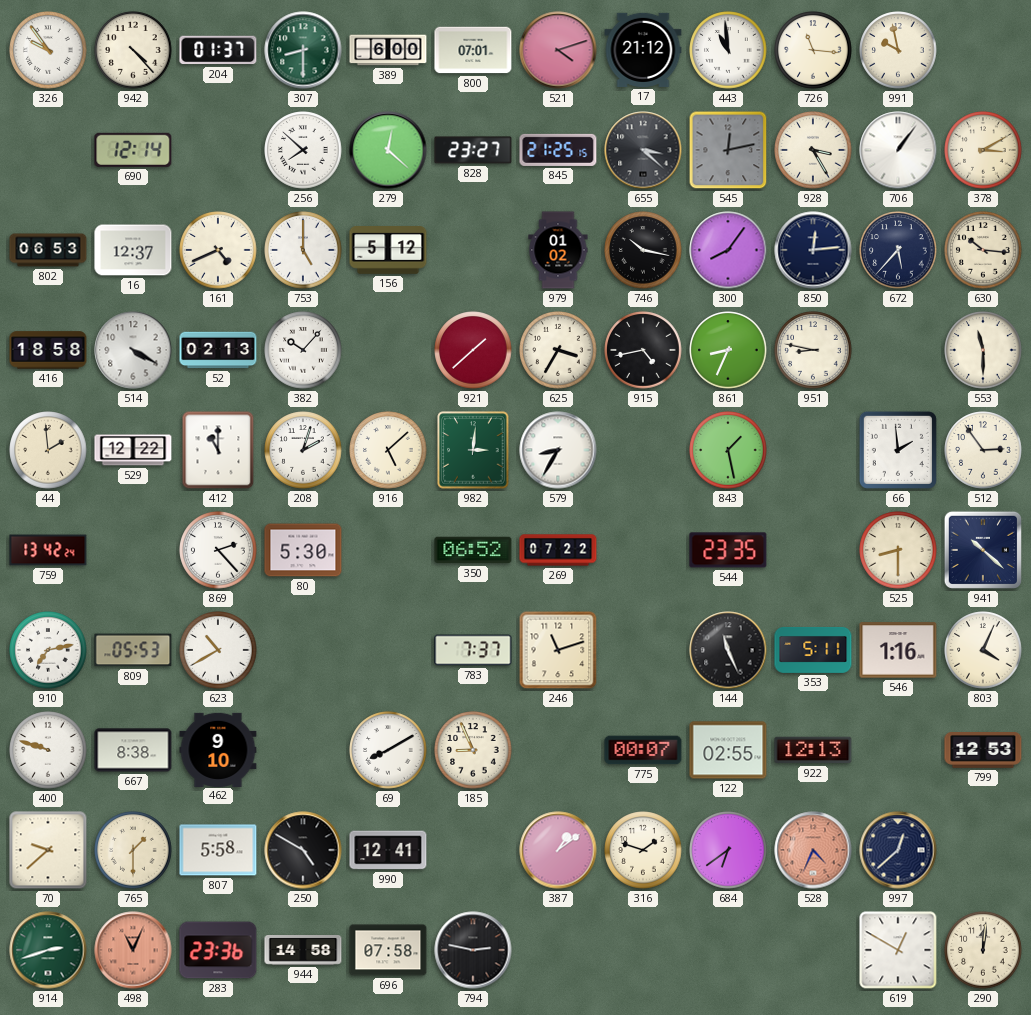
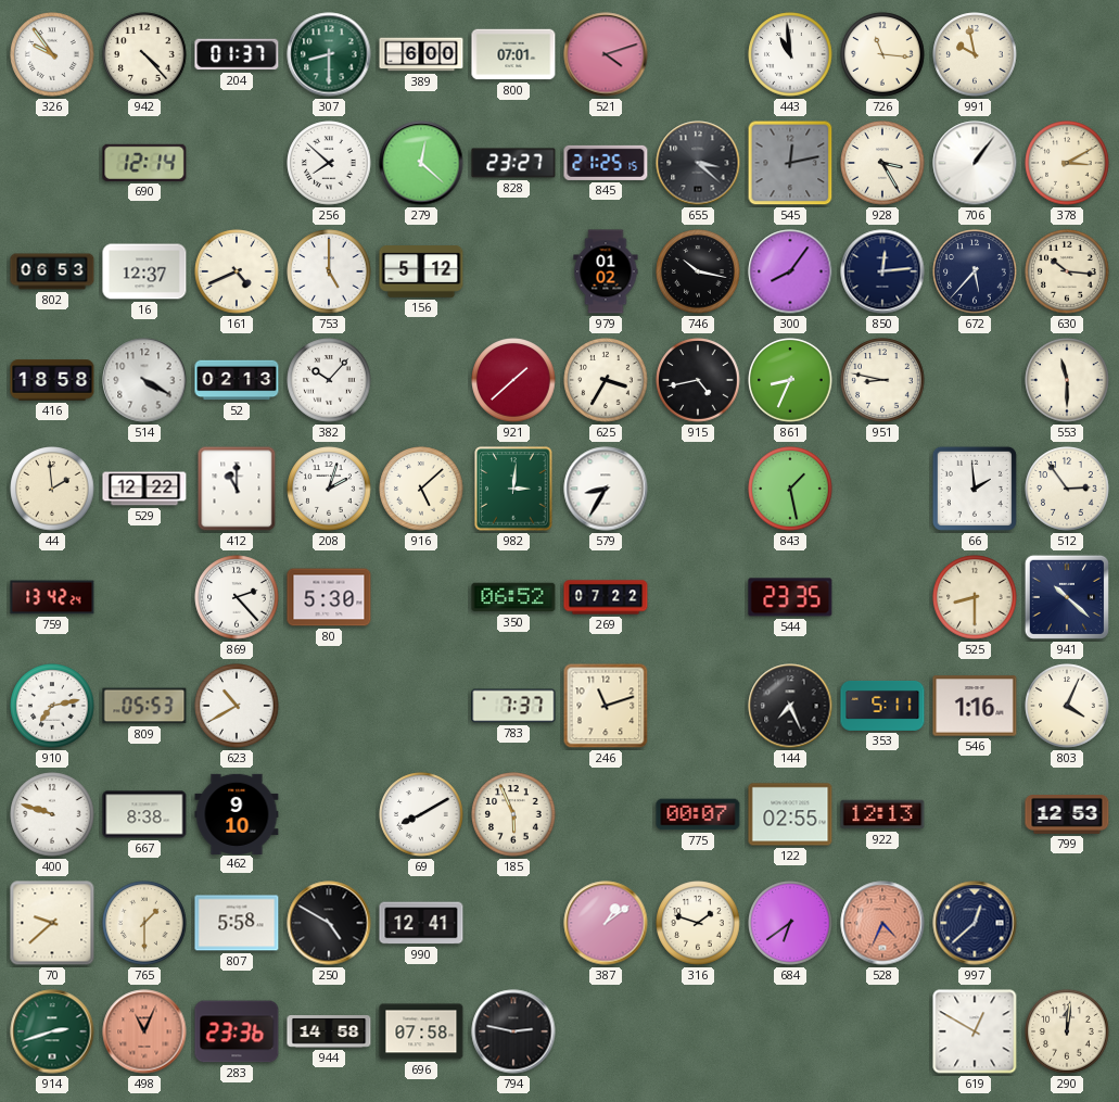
17: 21:12 -> none (643, 50)
144: 11:26 -> 7:26 (790, 706)
185: 8:56 -> 5:56 (513, 814)
